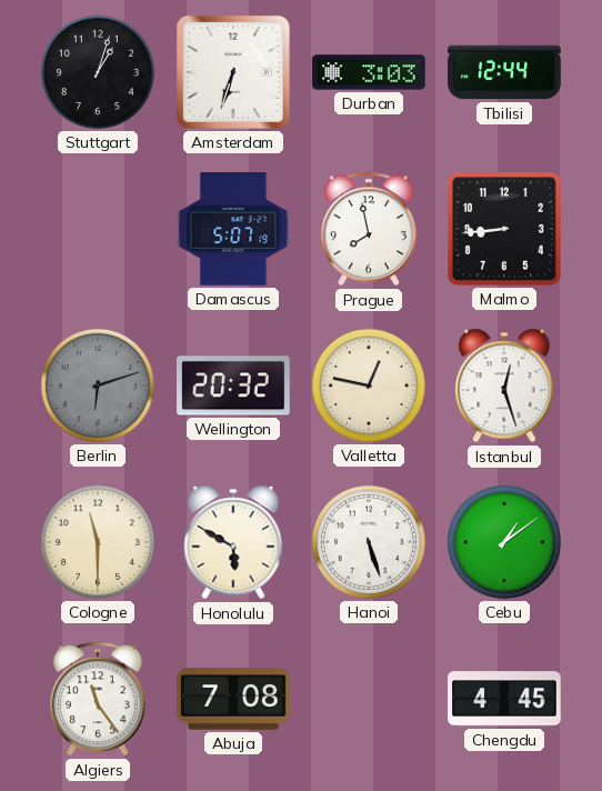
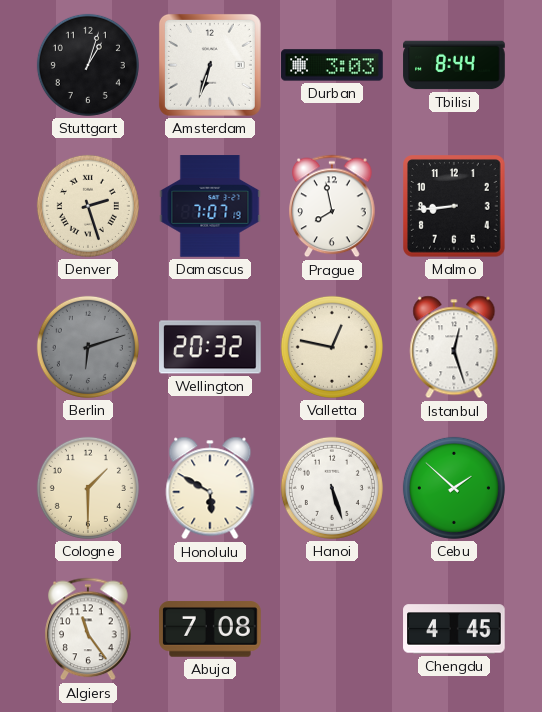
Tbilisi: 12:44 -> 8:44 (454, 65)
Denver: none -> 2:27 (88, 206)
Damascus: 5:07 -> 7:07 (210, 206)
Cologne: 11:30 -> 1:30 (88, 488)
Cebu: 1:09 -> 1:52 (454, 488)
